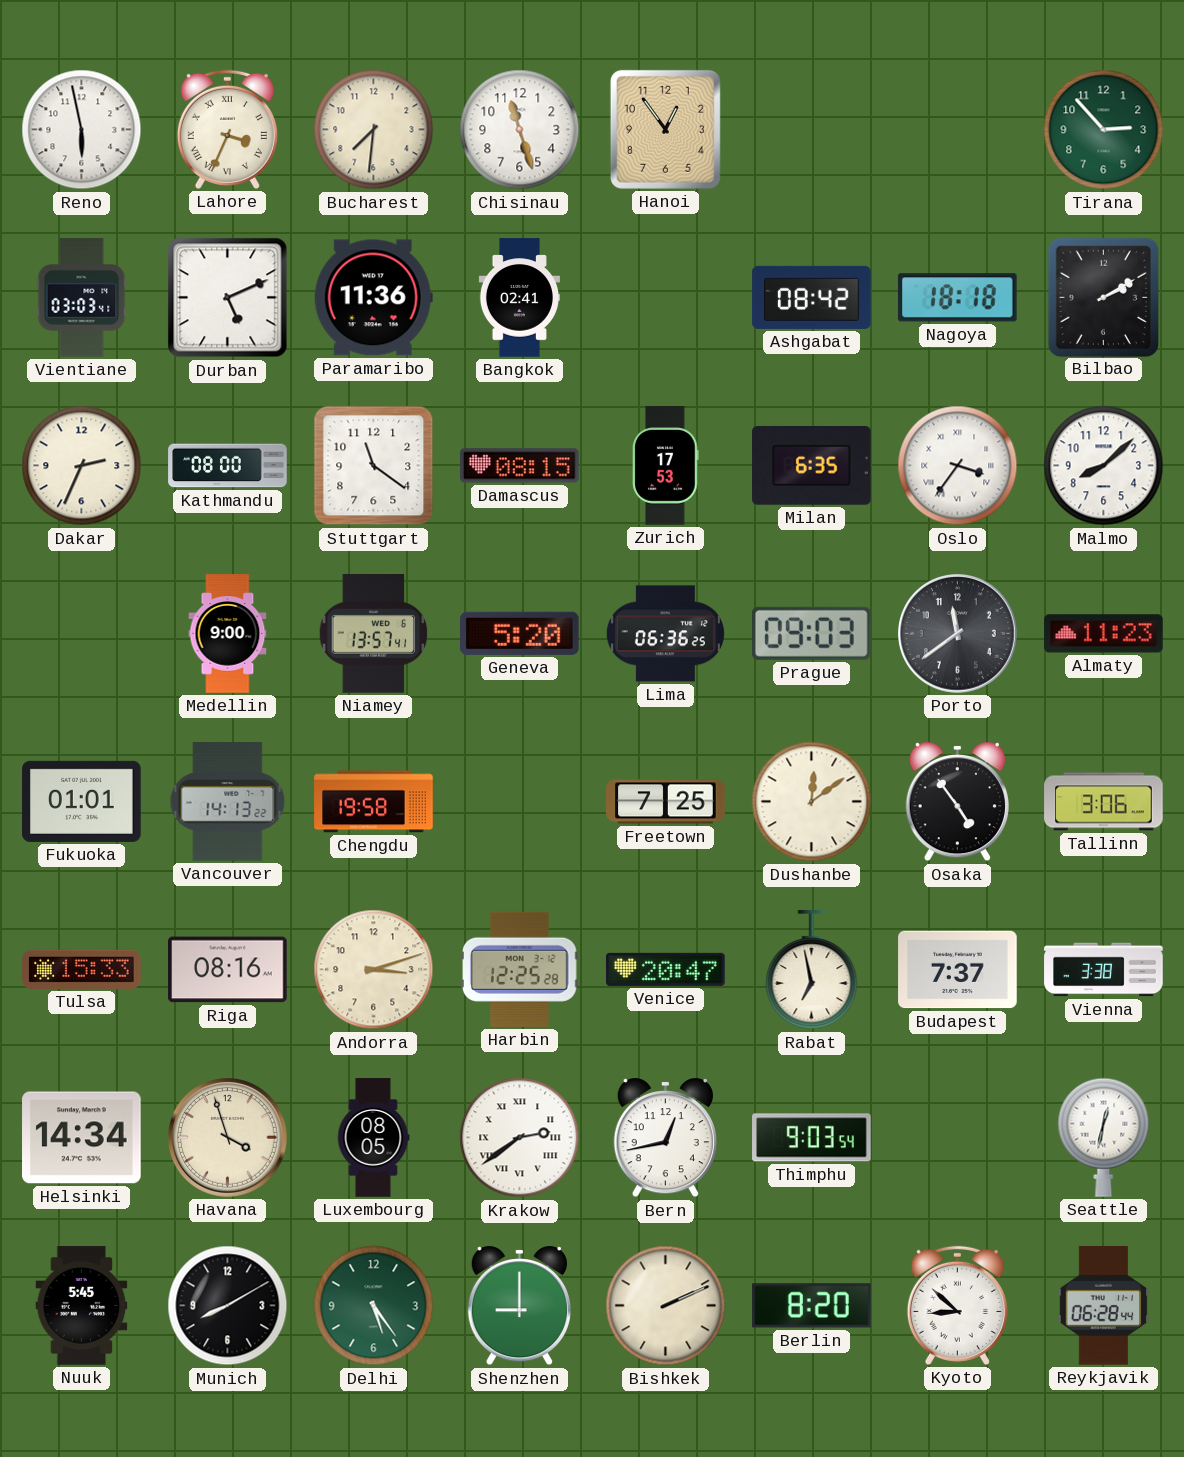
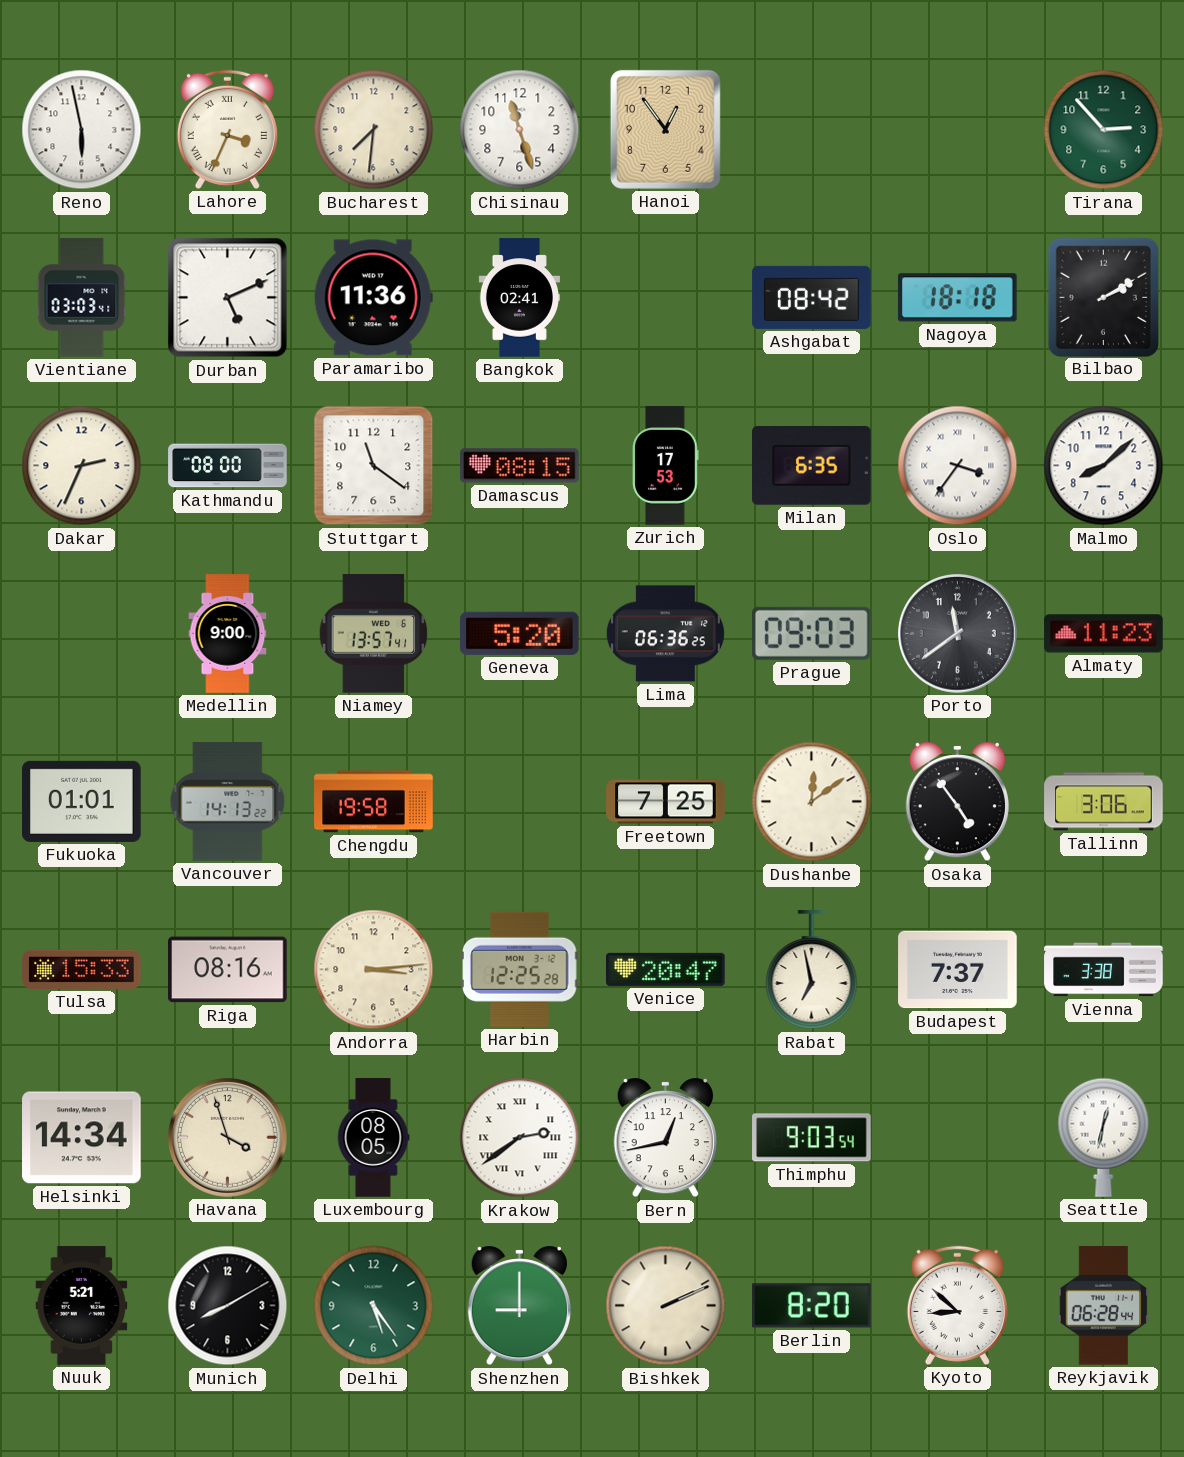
Andorra: 3:12 -> 3:14 (374, 970)
Nuuk: 5:45 -> 5:21 (82, 1306)
